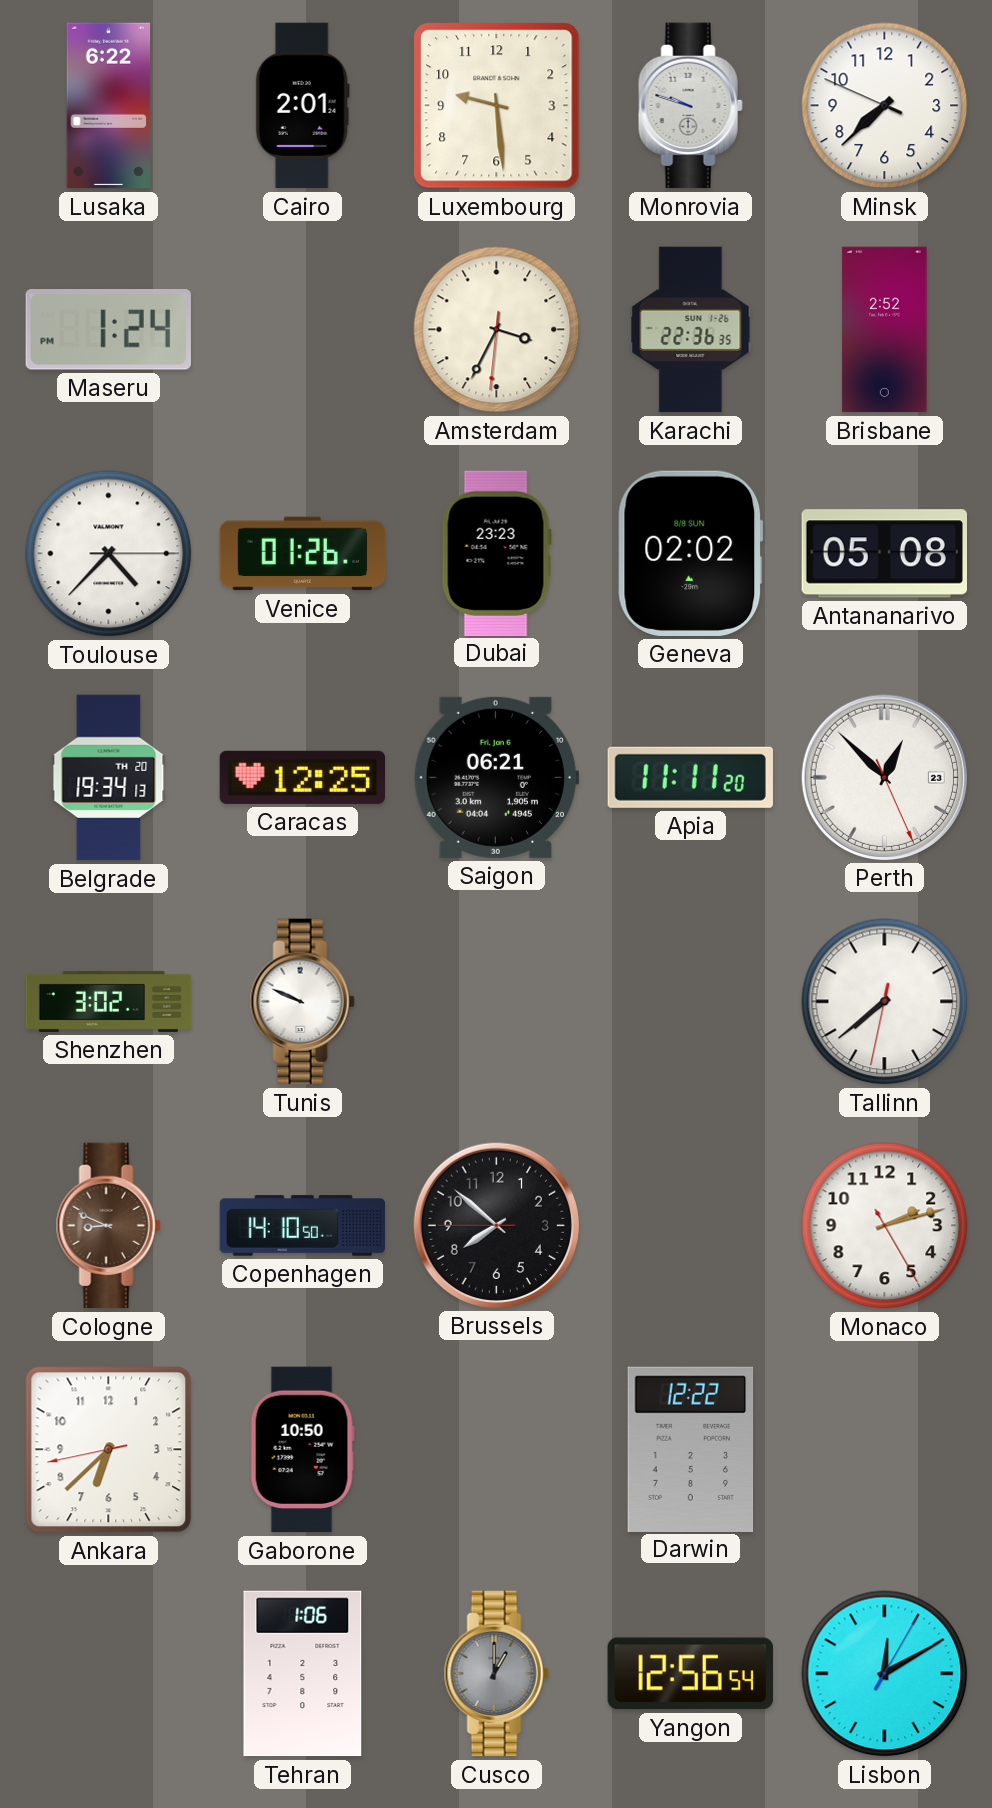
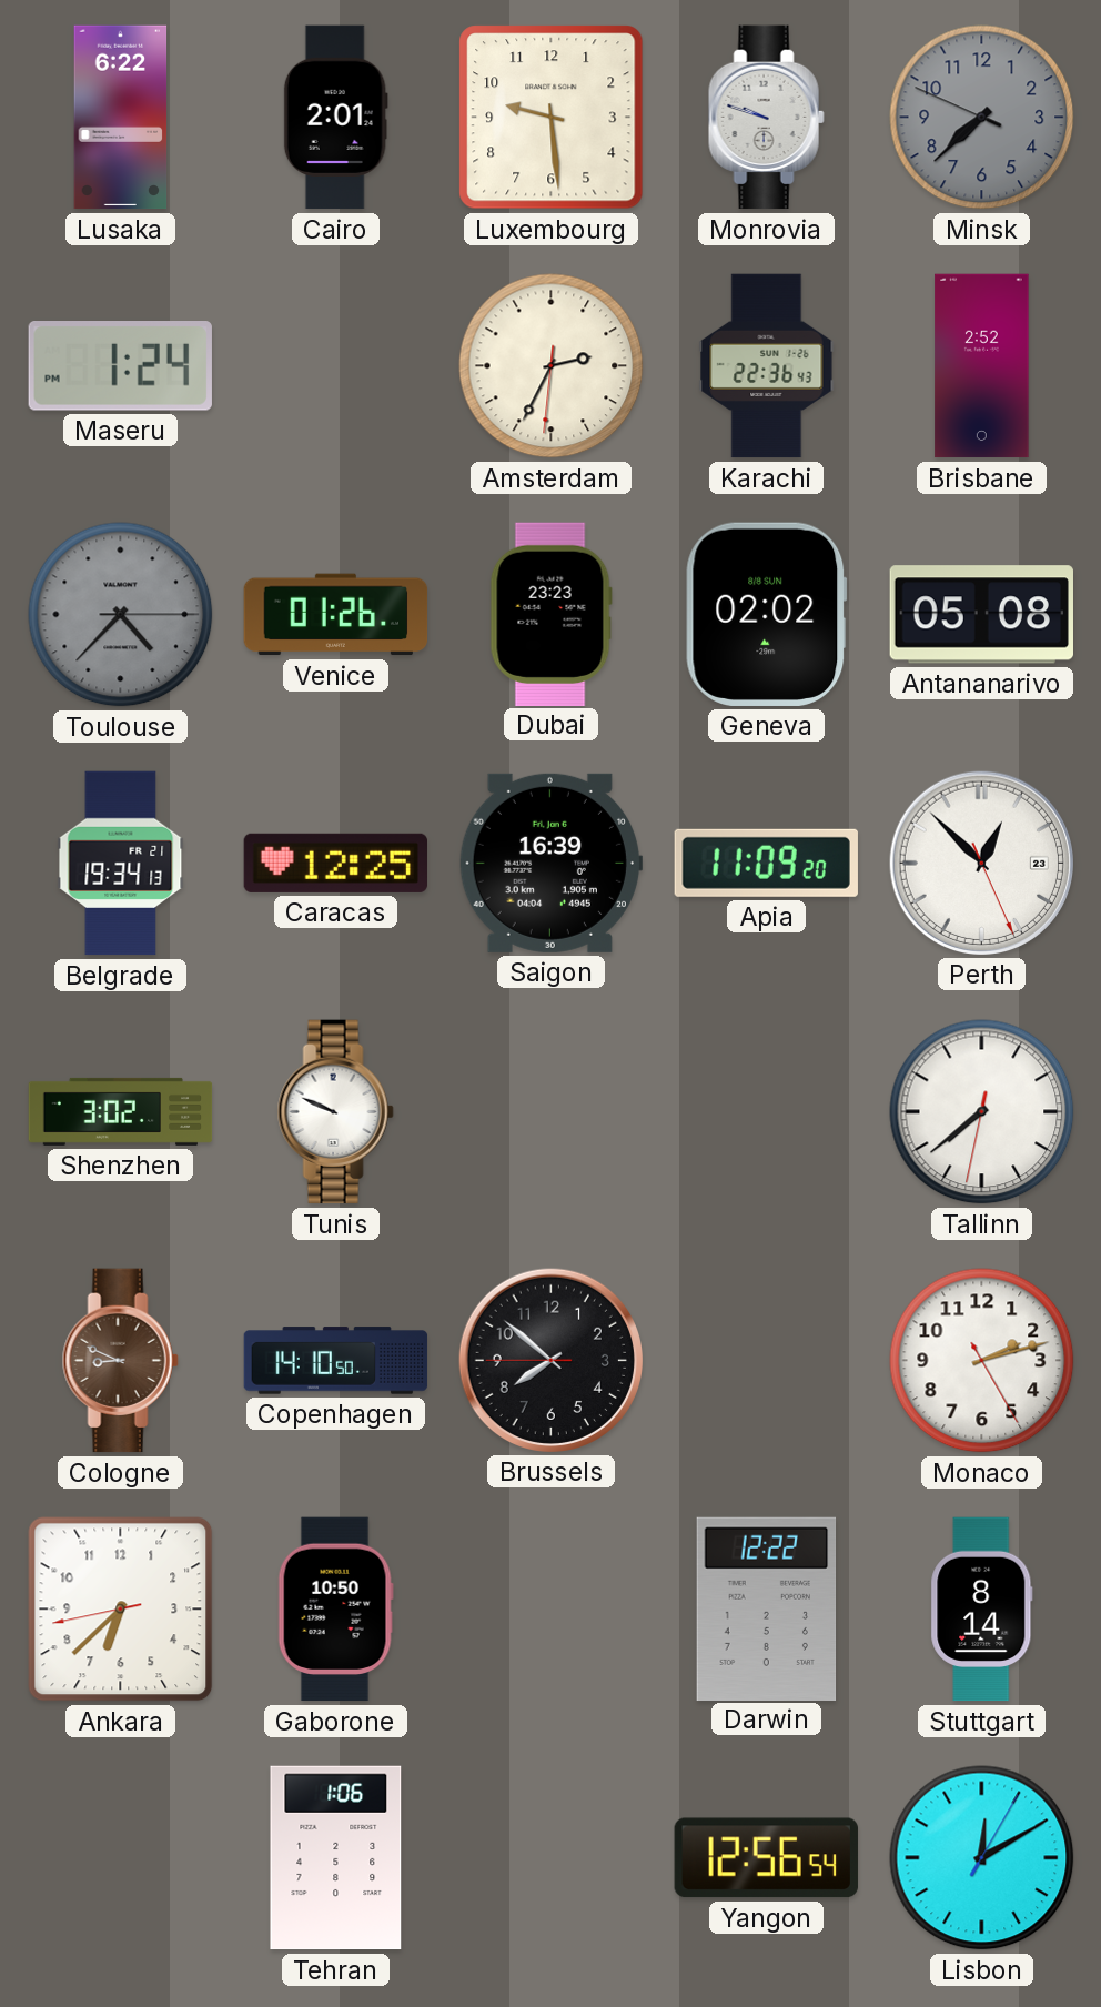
Minsk dial: white -> grey (982, 118)
Amsterdam: 3:34 -> 2:34 (552, 366)
Karachi: 22:36:35 -> 22:36:43 (767, 366)
Toulouse dial: white -> grey (121, 615)
Belgrade date: TH 20 -> FR 21 (121, 864)
Saigon: 06:21 -> 16:39 (550, 863)
Apia: 11:11 -> 11:09 (766, 863)
Stuttgart: none -> 8:14 (982, 1610)
Cusco: 1:00 -> none (496, 1674)
